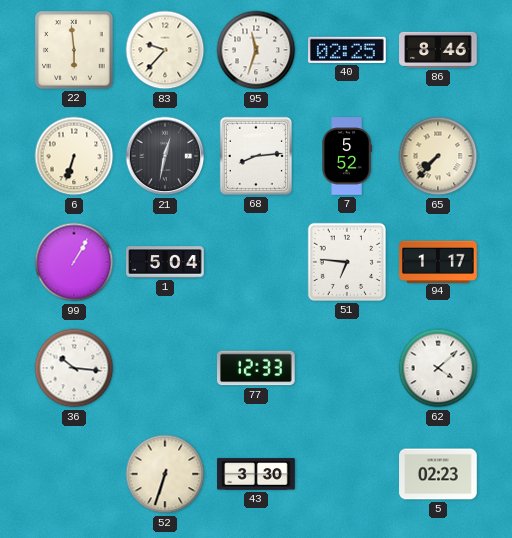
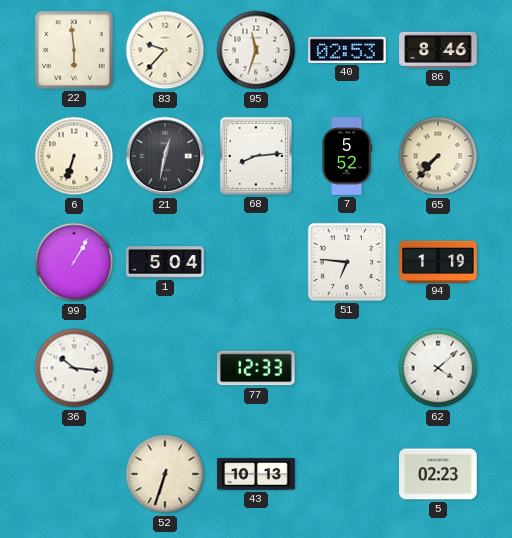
40: 02:25 -> 02:53 (347, 50)
94: 1:17 -> 1:19 (438, 261)
43: 3:30 -> 10:13 (256, 474)
